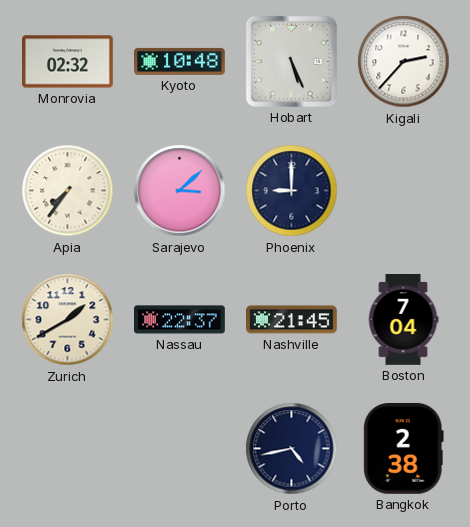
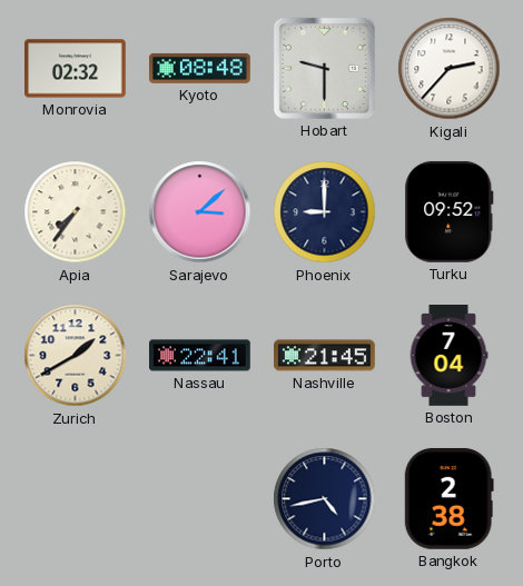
Kyoto: 10:48 -> 08:48 (200, 68)
Hobart: 5:26 -> 9:30 (324, 68)
Turku: none -> 09:52 (450, 211)
Nassau: 22:37 -> 22:41 (200, 356)
